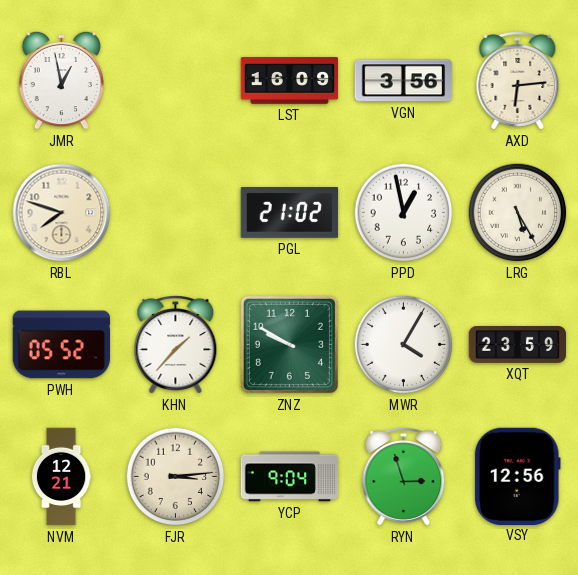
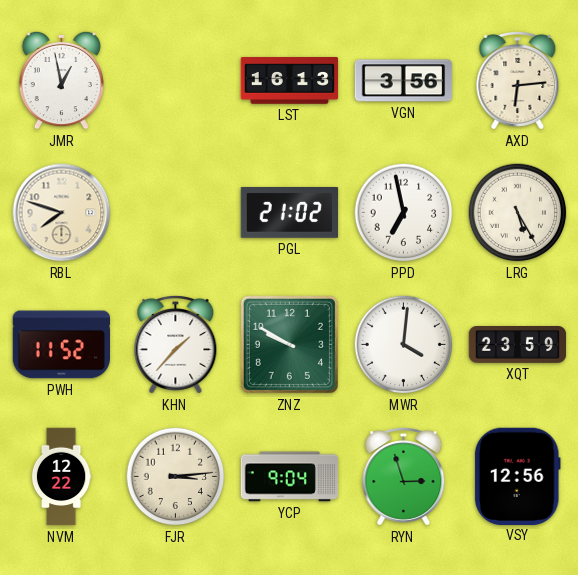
LST: 16:09 -> 16:13 (290, 81)
PPD: 12:58 -> 6:58 (404, 213)
PWH: 05:52 -> 11:52 (61, 345)
MWR: 4:05 -> 4:01 (404, 345)
NVM: 12:21 -> 12:22 (61, 477)
